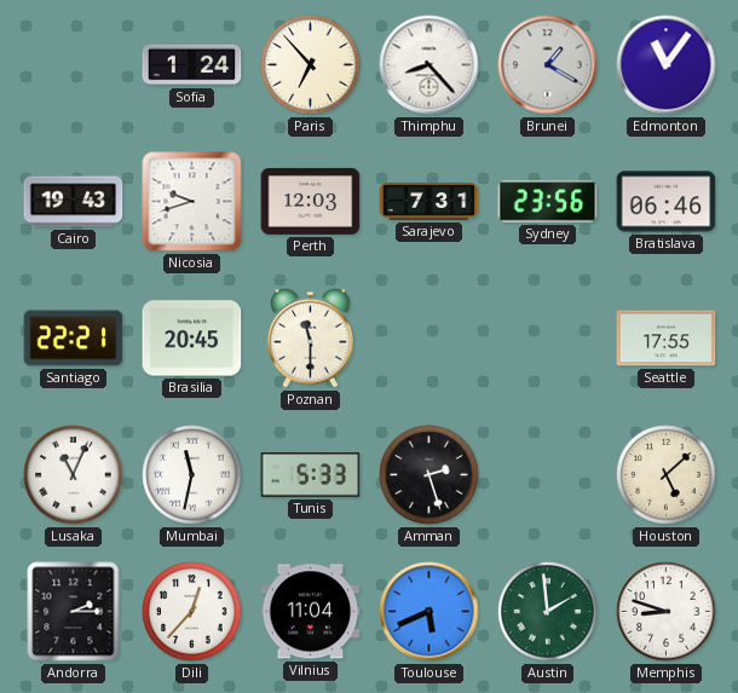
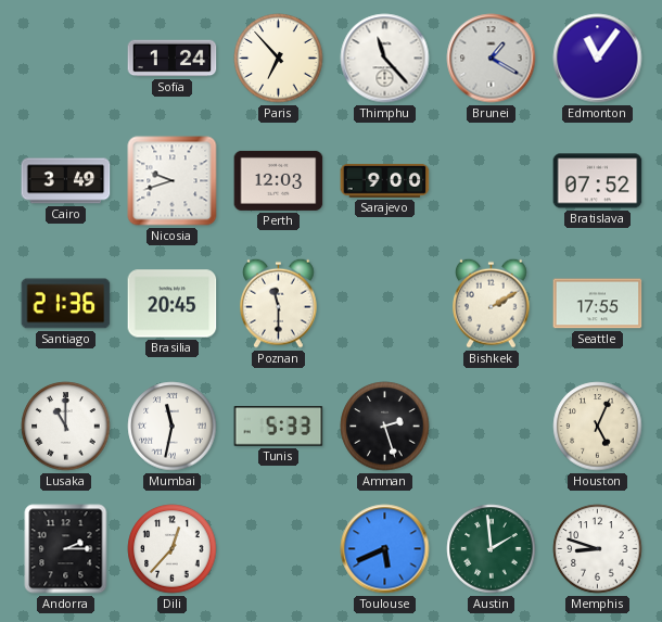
Thimphu: 8:23 -> 11:23 (385, 59)
Cairo: 19:43 -> 3:49 (66, 181)
Sarajevo: 7:31 -> 9:00 (385, 180)
Sydney: 23:56 -> none (548, 202)
Bratislava: 06:46 -> 07:52 (598, 181)
Santiago: 22:21 -> 21:36 (66, 304)
Bishkek: none -> 2:10 (492, 303)
Lusaka: 11:04 -> 11:00 (66, 427)
Houston: 5:08 -> 5:04 (598, 427)
Vilnius: 11:04 -> none (311, 612)
